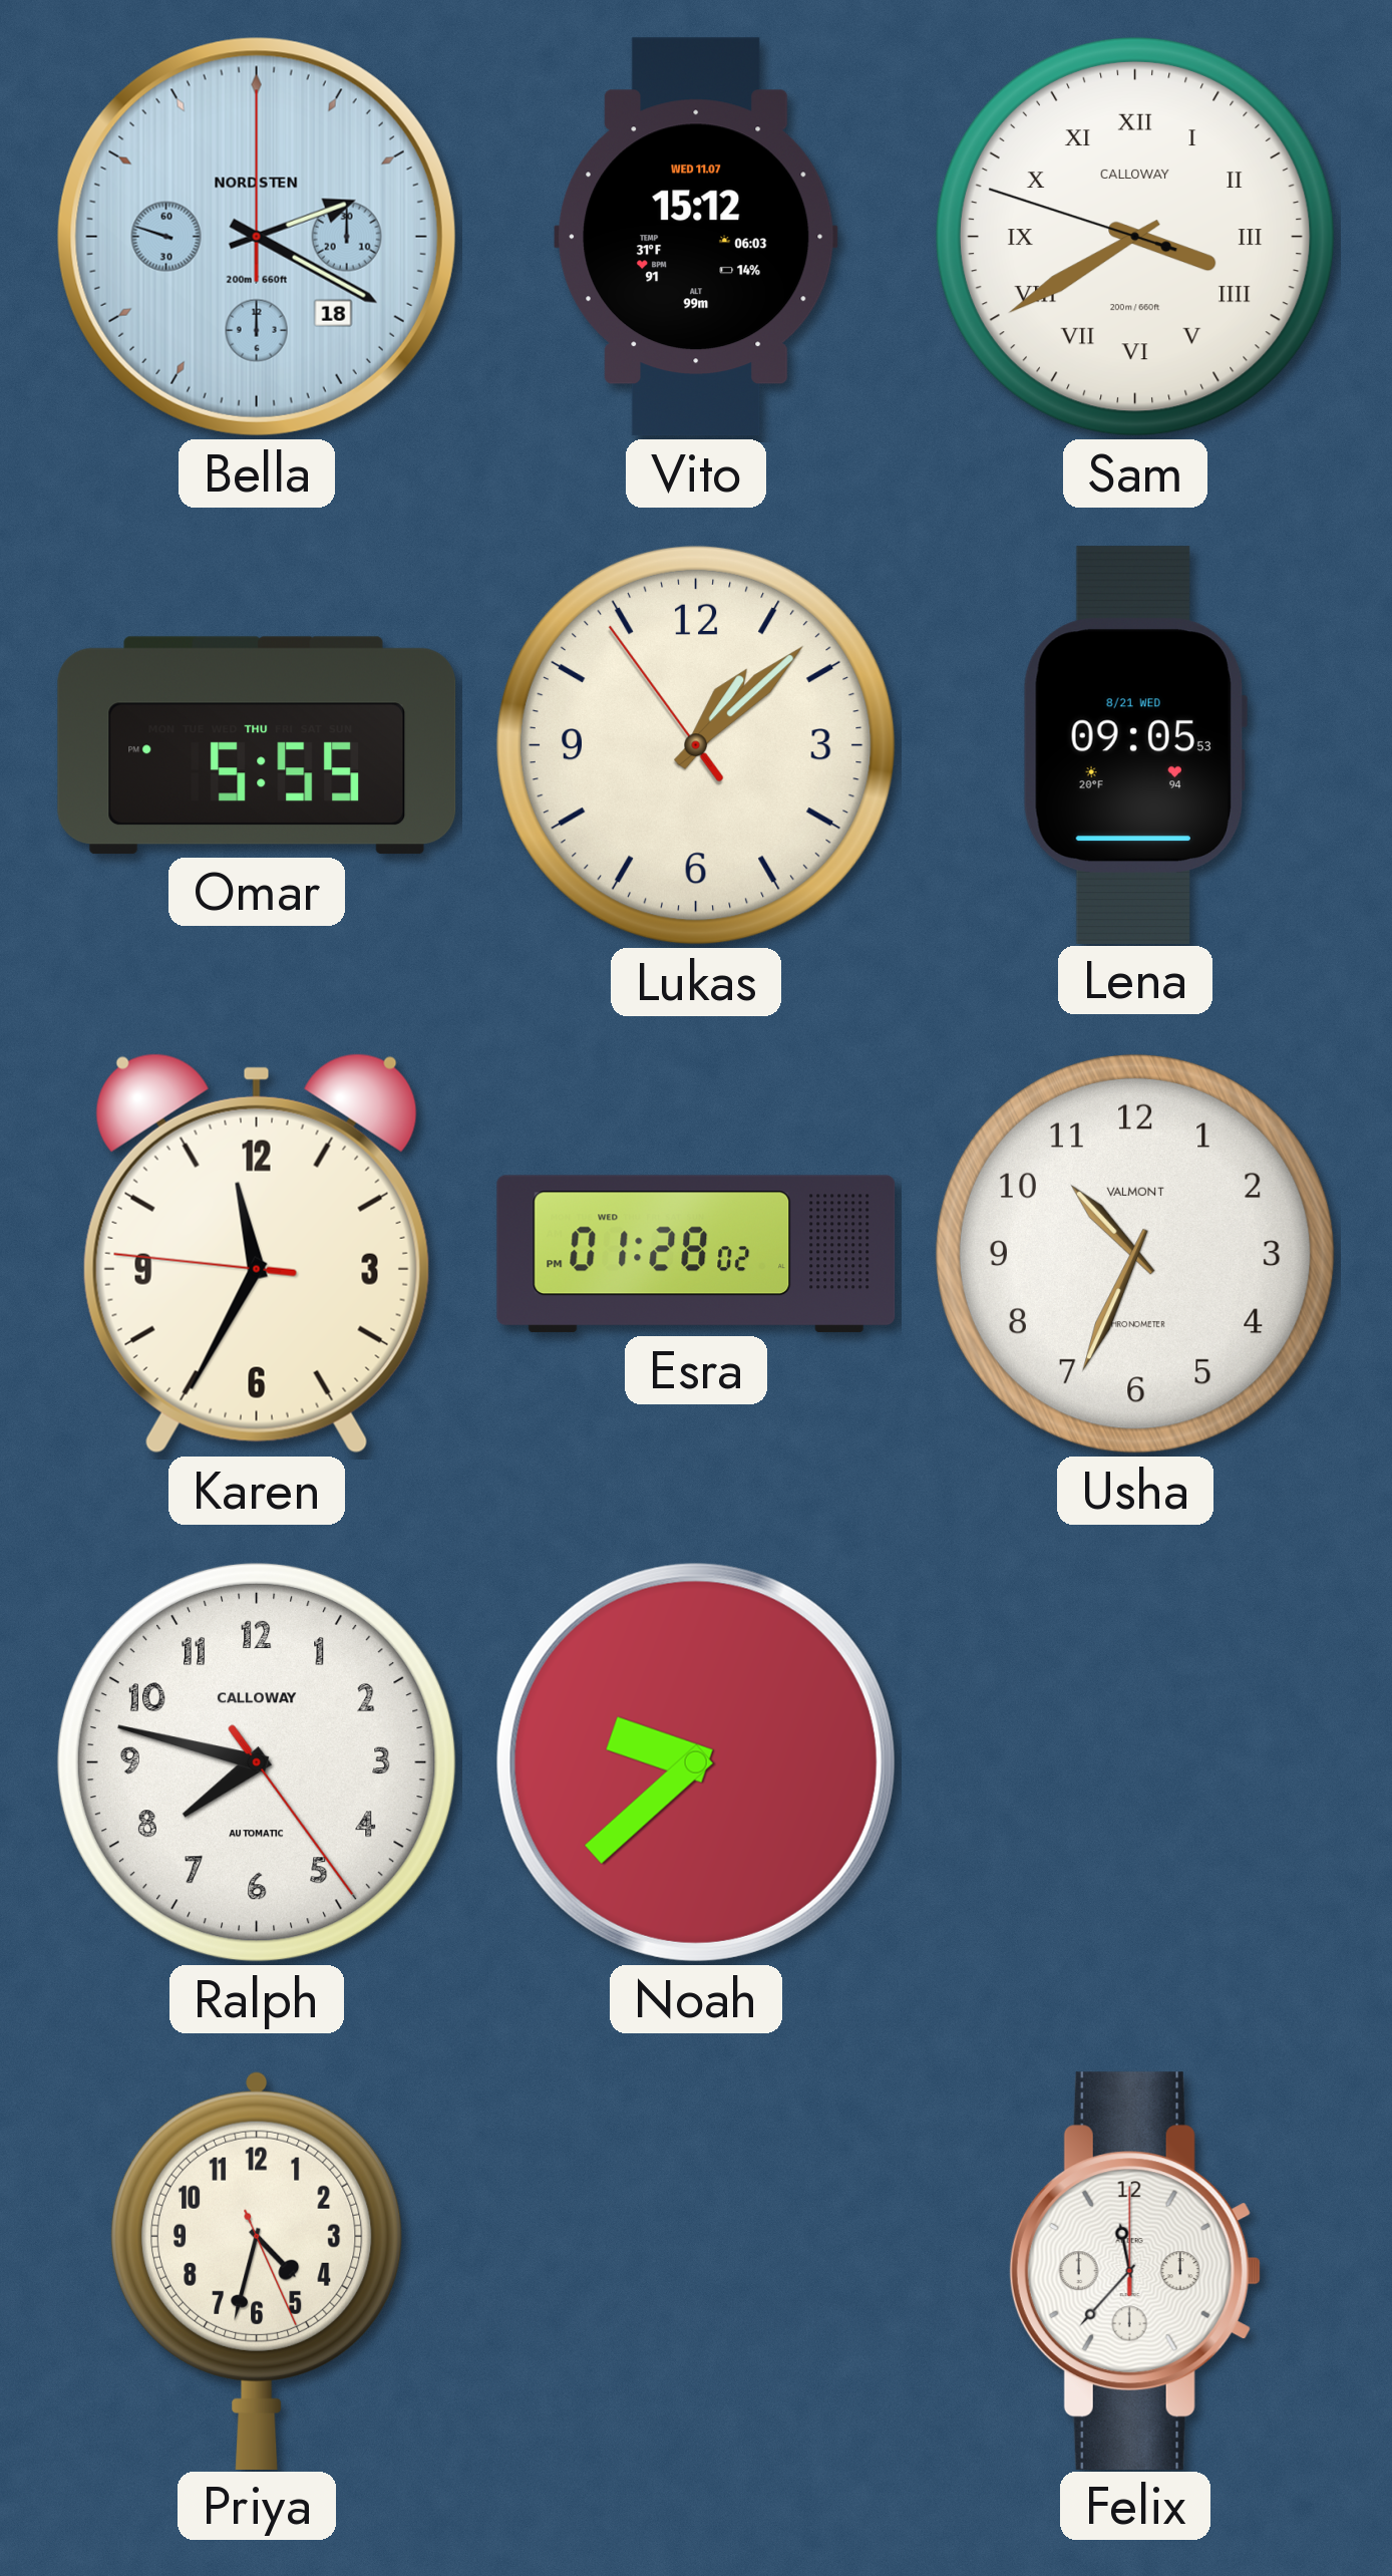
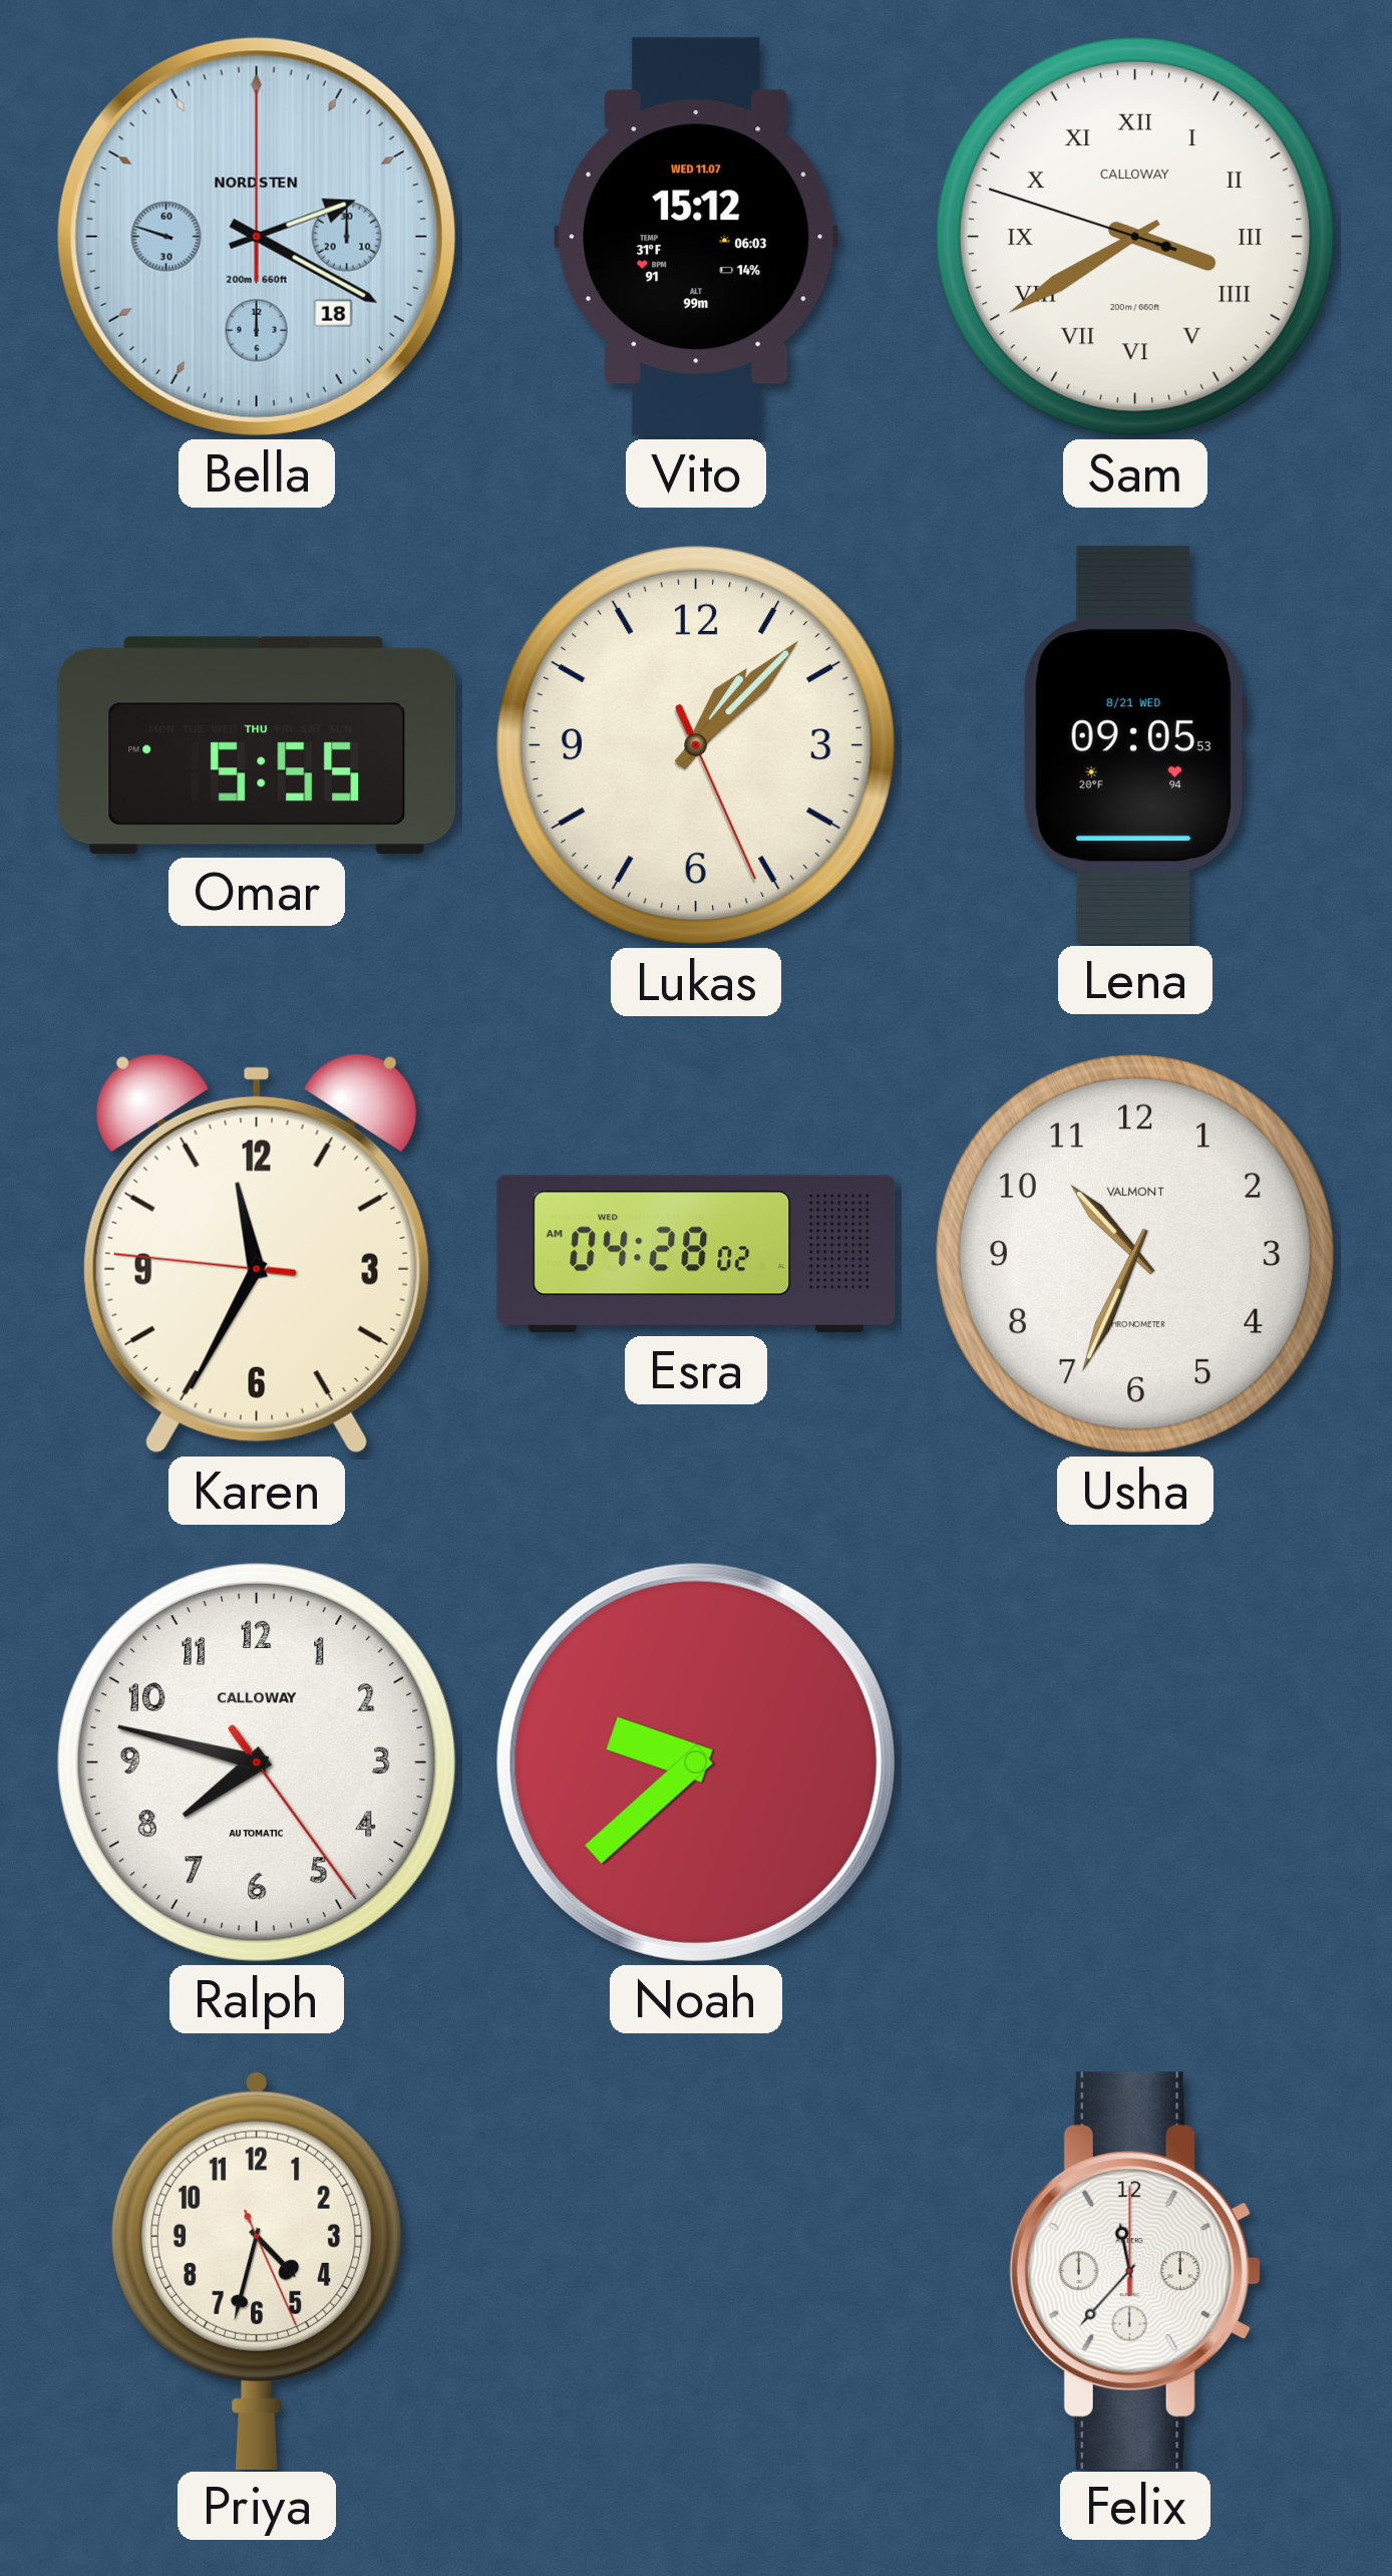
Lukas: 1:07:54 -> 1:07:26 (696, 745)
Esra: 01:28 -> 04:28 (696, 1254)
